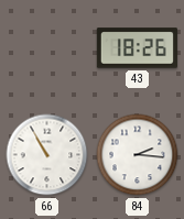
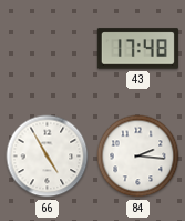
43: 18:26 -> 17:48 (137, 49)
66: 10:55 -> 4:55 (48, 157)
